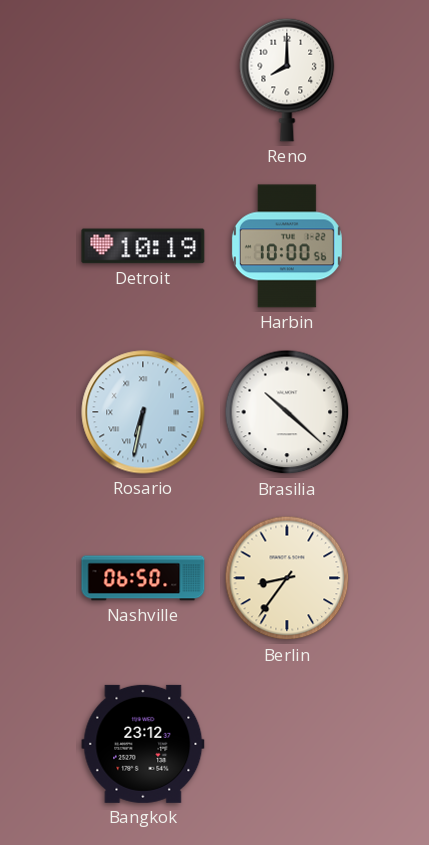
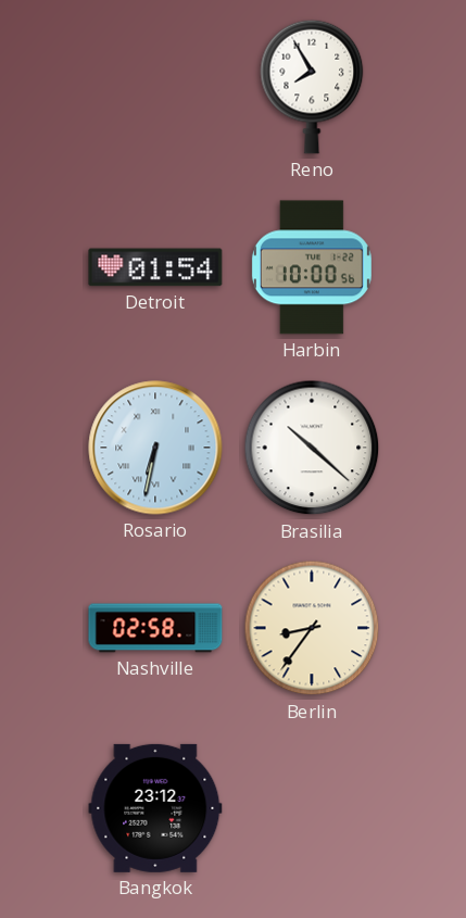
Reno: 8:00 -> 7:55 (312, 87)
Detroit: 10:19 -> 01:54 (155, 267)
Nashville: 06:50 -> 02:58 (155, 628)
